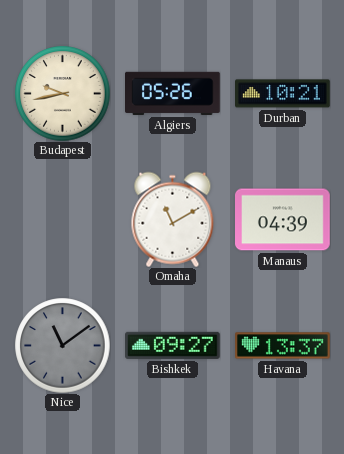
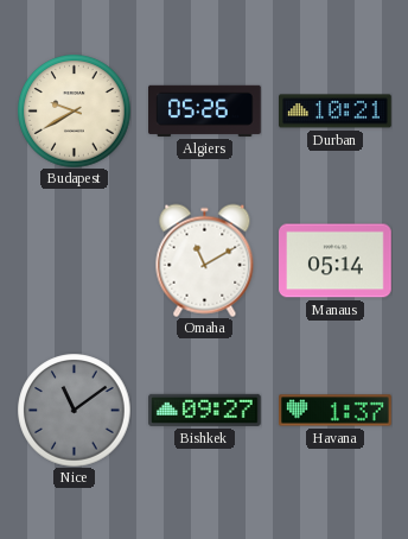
Budapest: 9:43 -> 9:40 (74, 110)
Manaus: 04:39 -> 05:14 (336, 261)
Havana: 13:37 -> 1:37 (336, 411)
